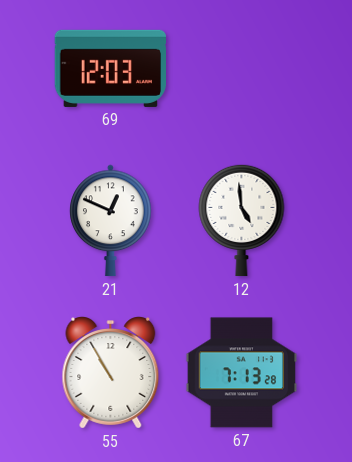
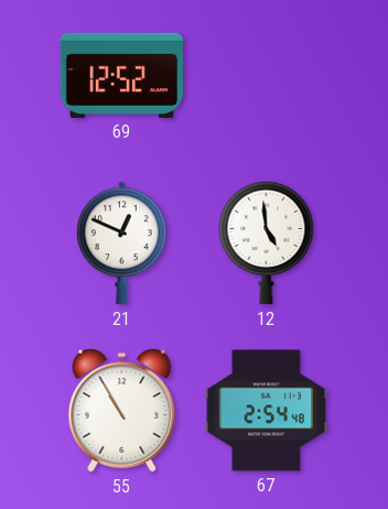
69: 12:03 -> 12:52 (122, 75)
67: 7:13 -> 2:54 (267, 411)
